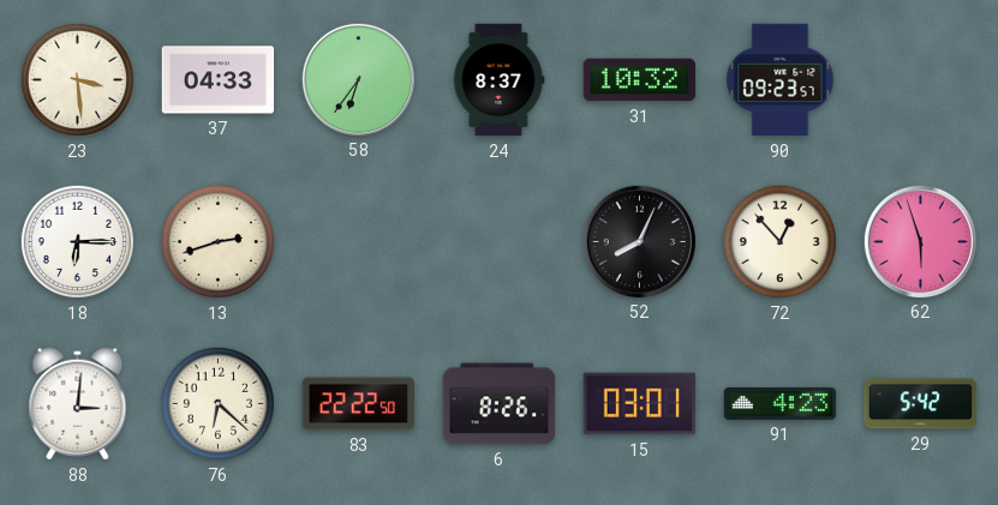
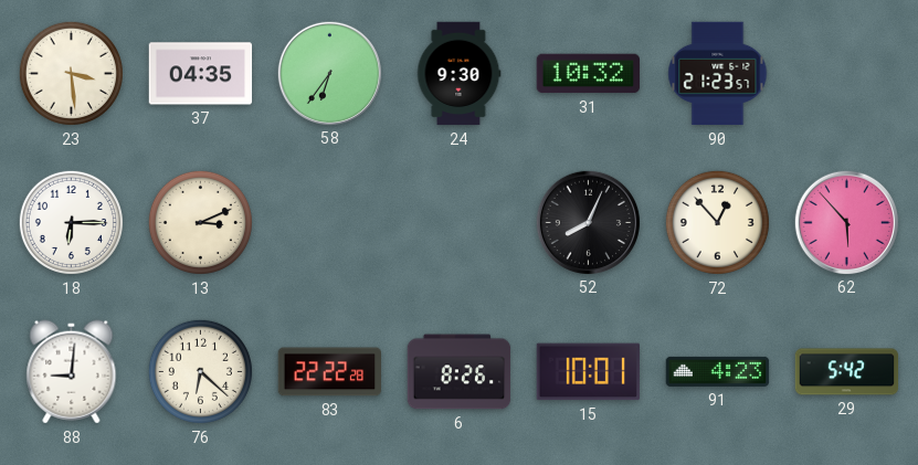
37: 04:33 -> 04:35 (201, 74)
24: 8:37 -> 9:30 (458, 74)
90: 09:23 -> 21:23 (718, 74)
13: 2:42 -> 3:11 (200, 222)
62: 5:57 -> 5:53 (846, 222)
88: 3:01 -> 9:01 (72, 372)
83: 22:22:50 -> 22:22:28 (330, 372)
15: 03:01 -> 10:01 (588, 372)
